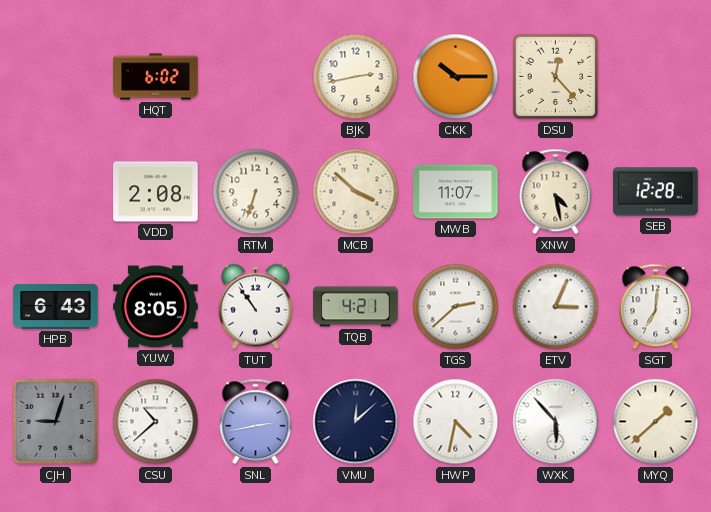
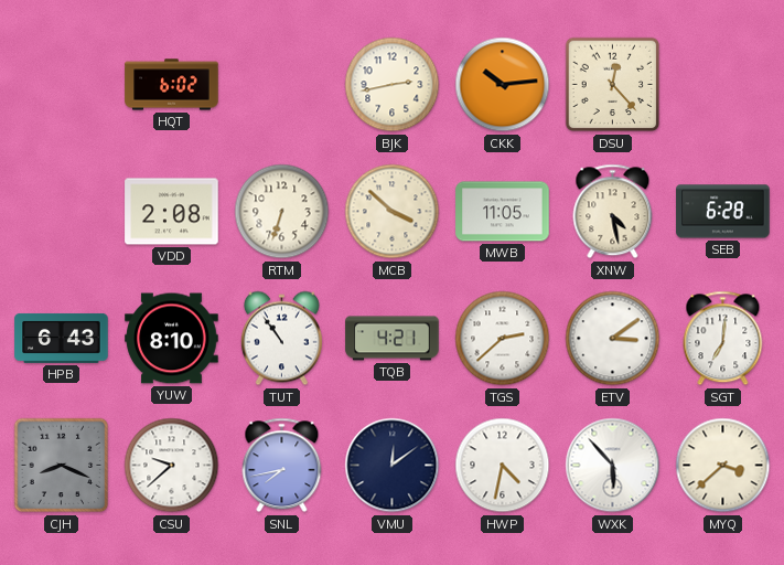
CKK: 10:15 -> 10:14 (503, 85)
MWB: 11:07 -> 11:05 (503, 212)
SEB: 12:28 -> 6:28 (723, 212)
YUW: 8:05 -> 8:10 (172, 339)
ETV: 3:04 -> 3:09 (613, 339)
CJH: 9:03 -> 8:19 (62, 466)
CSU: 10:38 -> 9:38 (172, 466)
SNL: 2:43 -> 7:43 (282, 466)
VMU: 12:08 -> 12:09 (393, 466)
MYQ: 1:38 -> 3:38 (723, 466)
